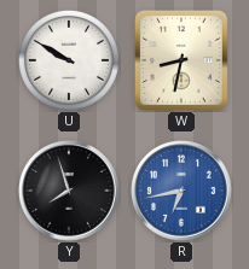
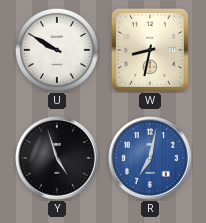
Y: 7:57 -> 4:57 (57, 158)
R: 6:43 -> 7:02 (150, 158)
